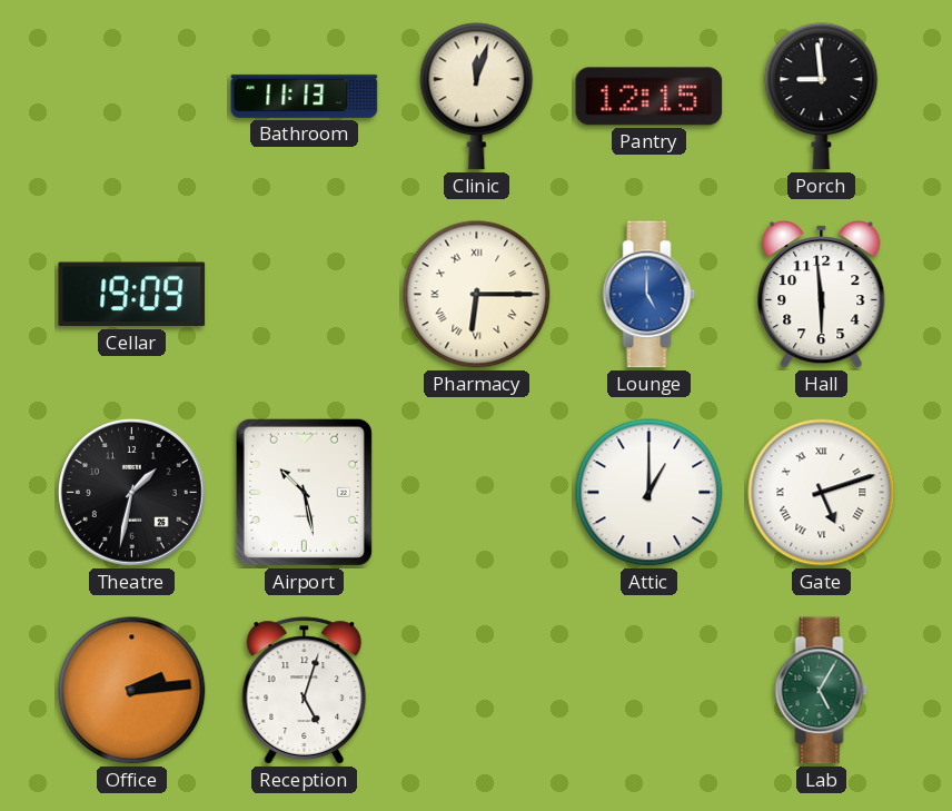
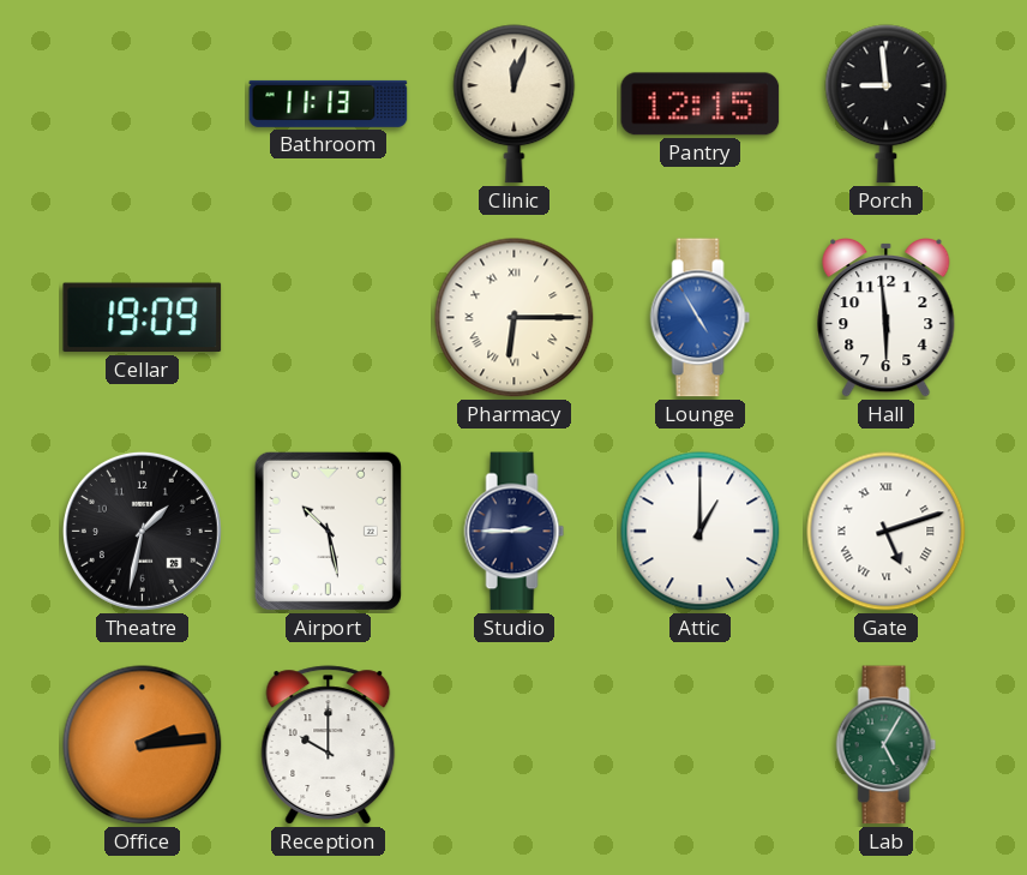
Lounge: 5:00 -> 4:55 (701, 318)
Studio: none -> 2:45 (515, 532)
Reception: 5:03 -> 10:00 (329, 745)
